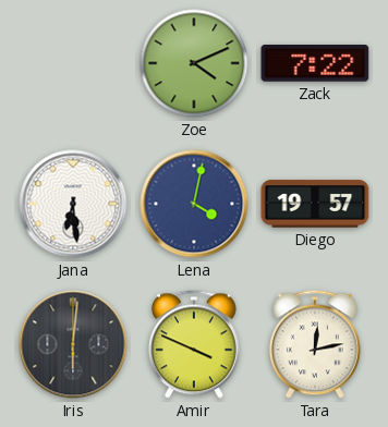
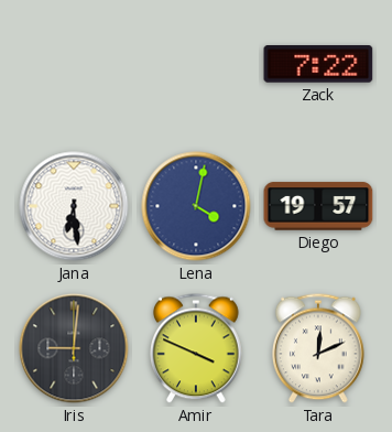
Zoe: 4:11 -> none (194, 63)
Iris: 6:01 -> 9:01 (74, 348)
Tara: 12:13 -> 12:11 (319, 348)
